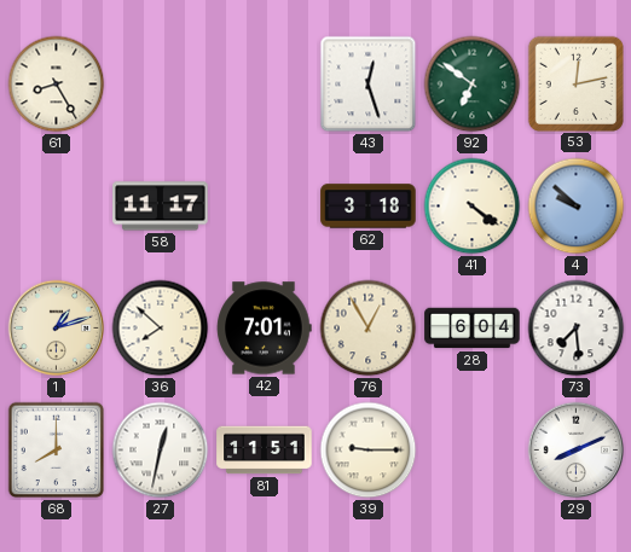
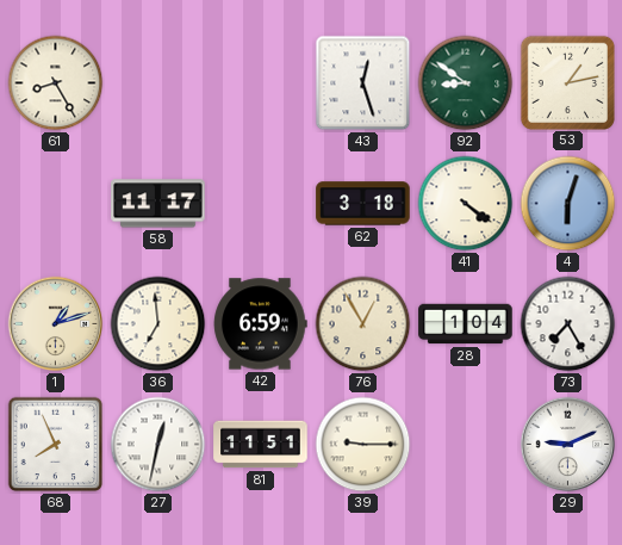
92: 6:51 -> 8:51 (466, 83)
53: 12:13 -> 1:13 (567, 82)
4: 9:52 -> 6:03 (568, 204)
36: 7:52 -> 6:59 (158, 324)
42: 7:01 -> 6:59 (261, 324)
28: 6:04 -> 1:04 (466, 324)
73: 7:29 -> 7:25 (568, 324)
68: 8:00 -> 7:56 (56, 445)
29: 8:11 -> 9:11 (568, 445)
